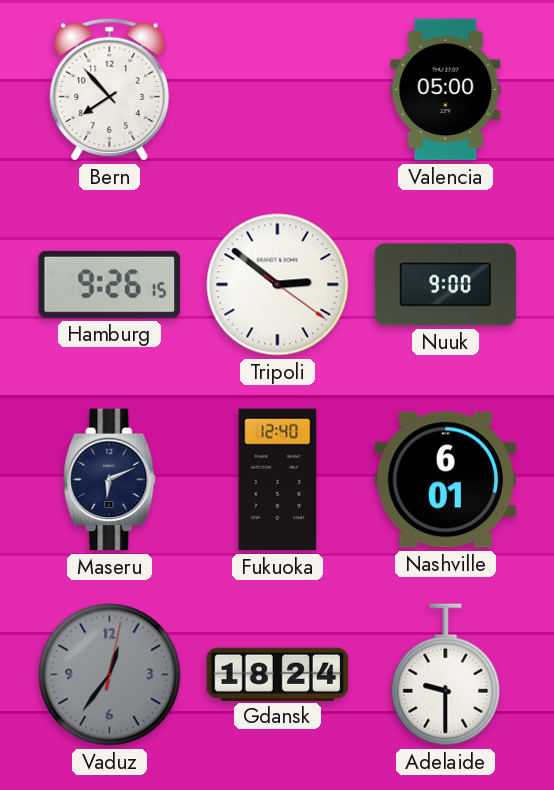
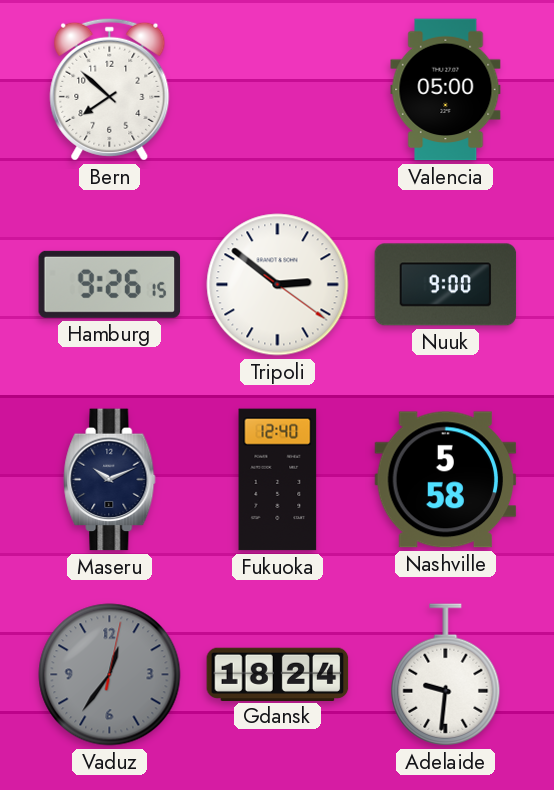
Bern: 7:53 -> 7:52 (110, 89)
Maseru: 6:11 -> 10:11 (110, 480)
Nashville: 6:01 -> 5:58 (446, 480)
Adelaide: 9:30 -> 9:31 (446, 675)
